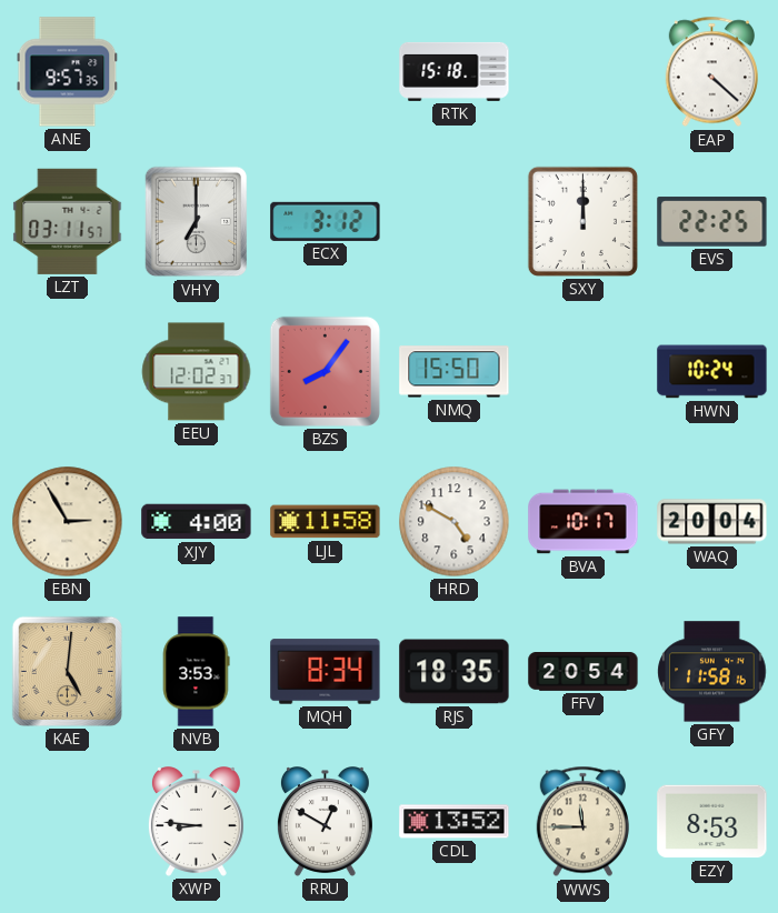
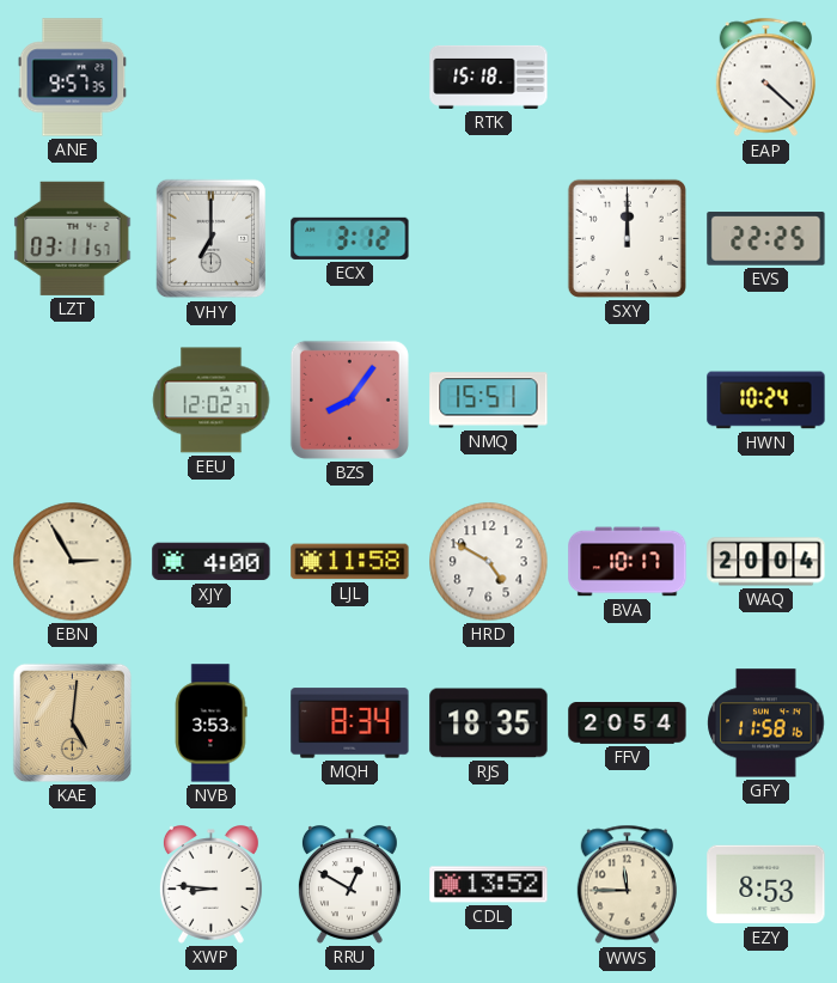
NMQ: 15:50 -> 15:51 (489, 401)
